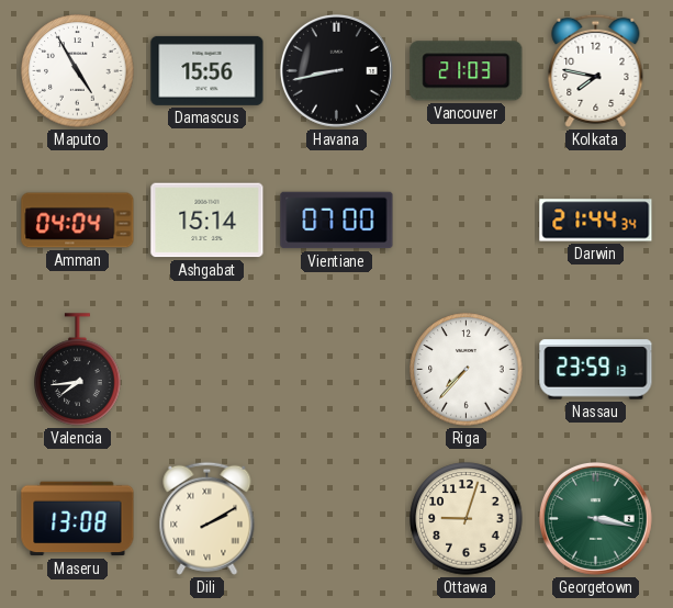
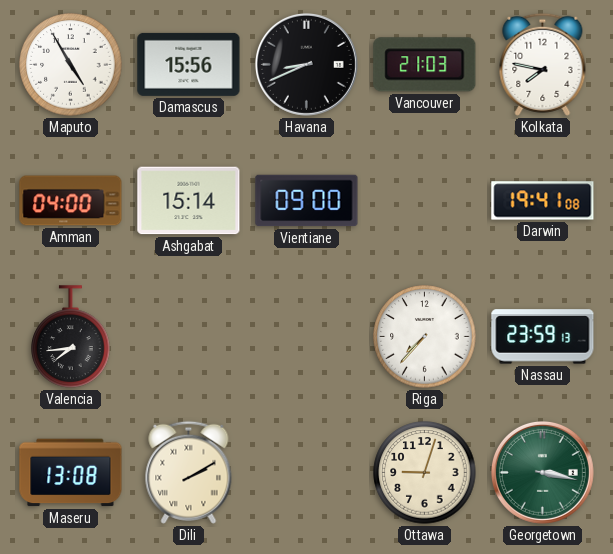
Havana: 8:43 -> 8:41 (306, 64)
Amman: 04:04 -> 04:00 (71, 201)
Vientiane: 07:00 -> 09:00 (307, 201)
Darwin: 21:44 -> 19:41 (543, 201)
